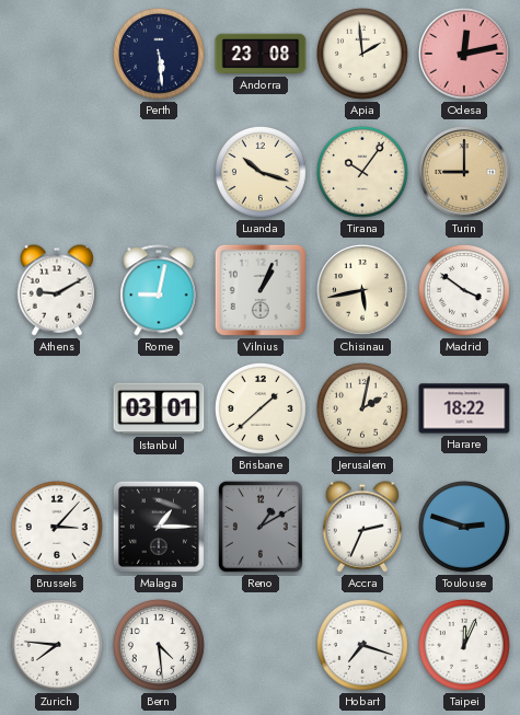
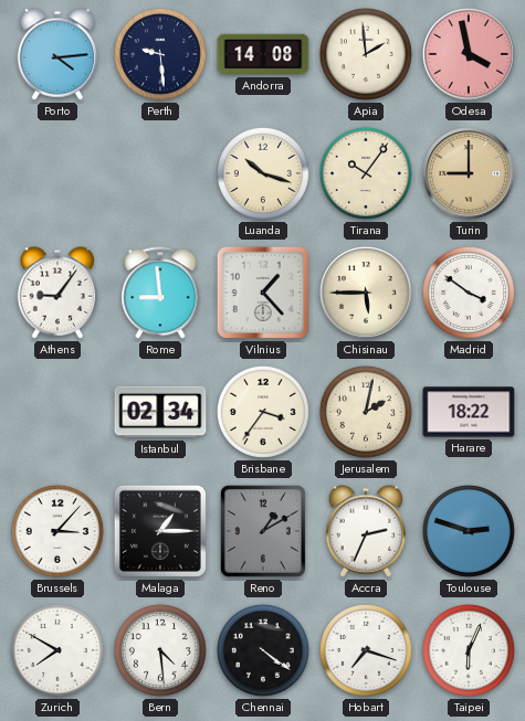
Porto: none -> 4:14 (56, 54)
Perth: 5:29 -> 9:29 (160, 54)
Andorra: 23:08 -> 14:08 (263, 54)
Odesa: 12:13 -> 3:58 (469, 54)
Athens: 9:10 -> 9:06 (56, 293)
Rome: 9:02 -> 8:59 (160, 293)
Vilnius: 1:04 -> 1:23 (263, 293)
Chisinau: 5:43 -> 5:45 (366, 293)
Istanbul: 03:01 -> 02:34 (160, 412)
Brisbane: 1:38 -> 3:36 (263, 412)
Zurich: 7:46 -> 7:50 (57, 650)
Chennai: none -> 4:21 (263, 650)
Taipei: 12:04 -> 6:04 (469, 650)
